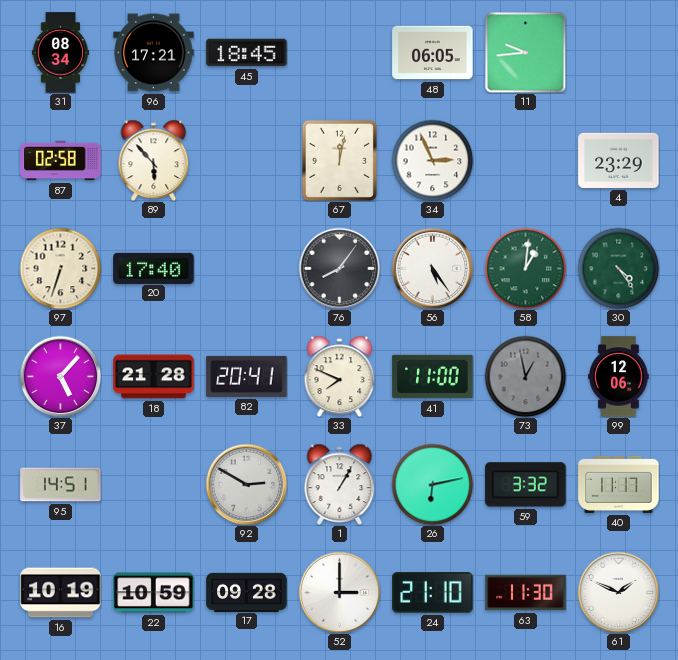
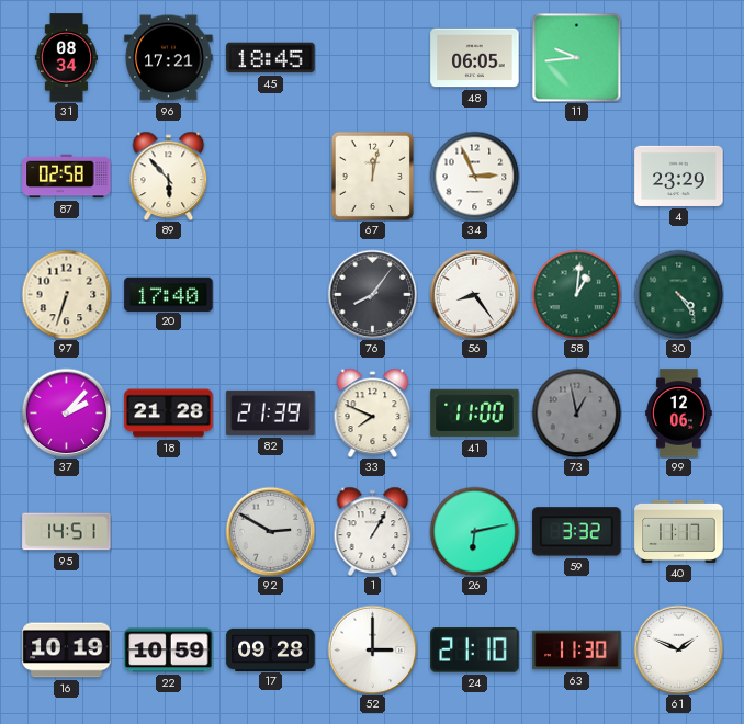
56: 5:24 -> 8:24 (474, 294)
37: 5:07 -> 2:07 (66, 412)
82: 20:41 -> 21:39 (271, 412)
